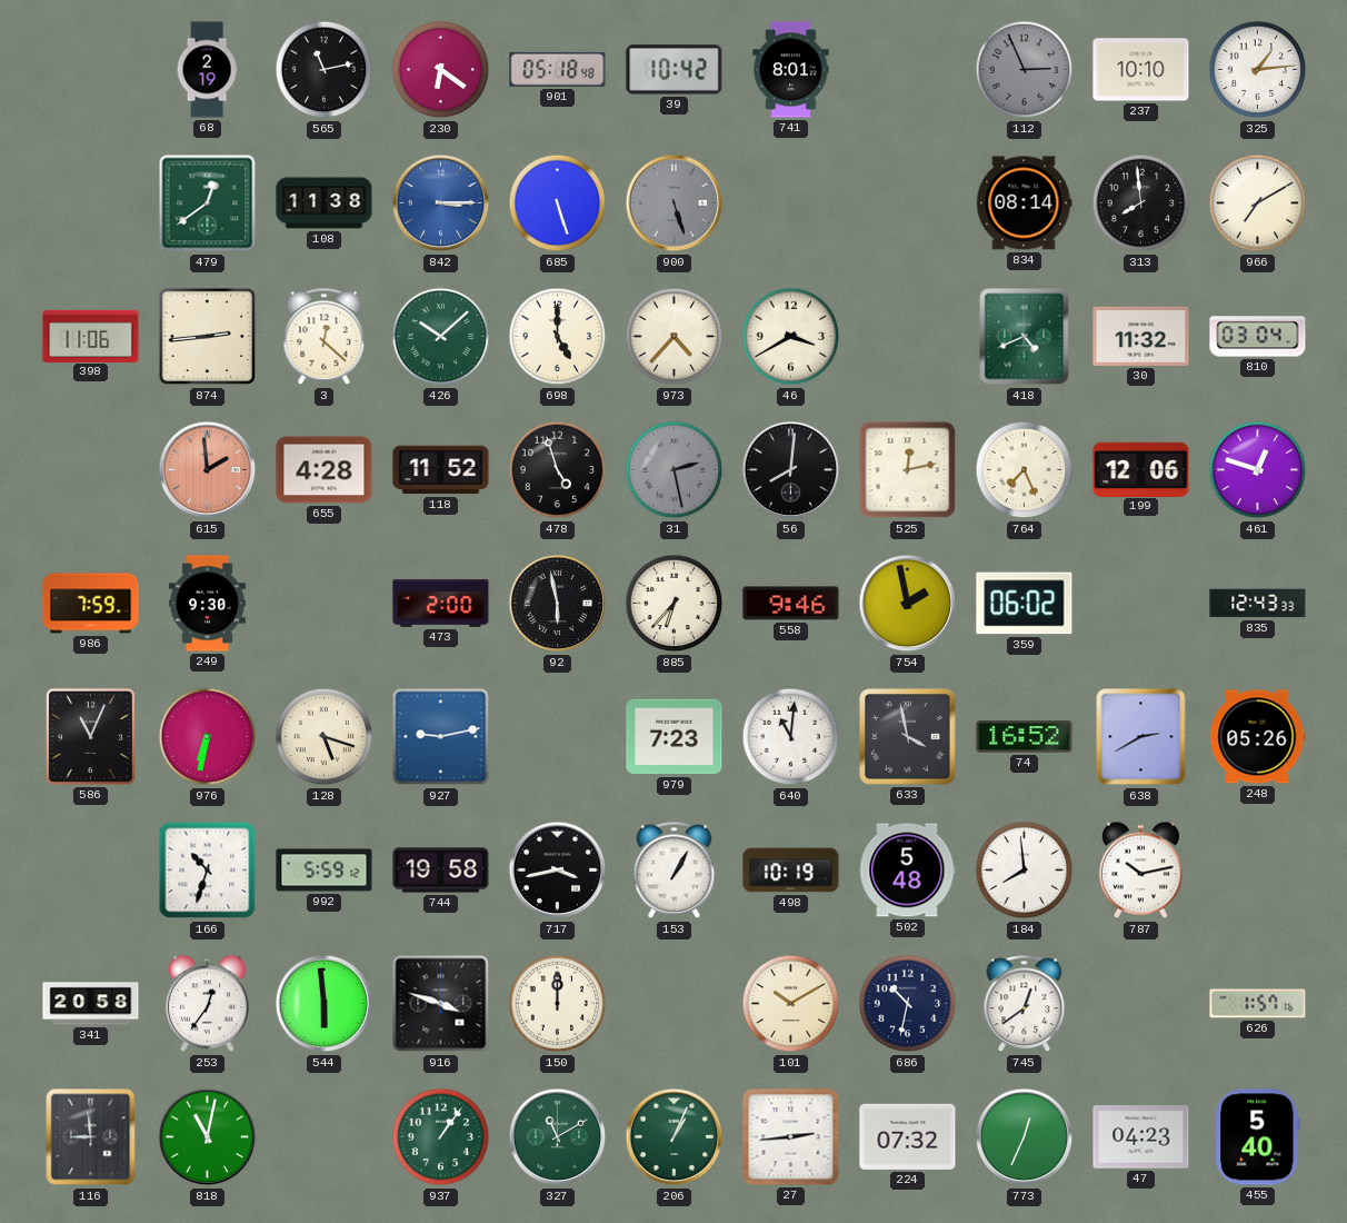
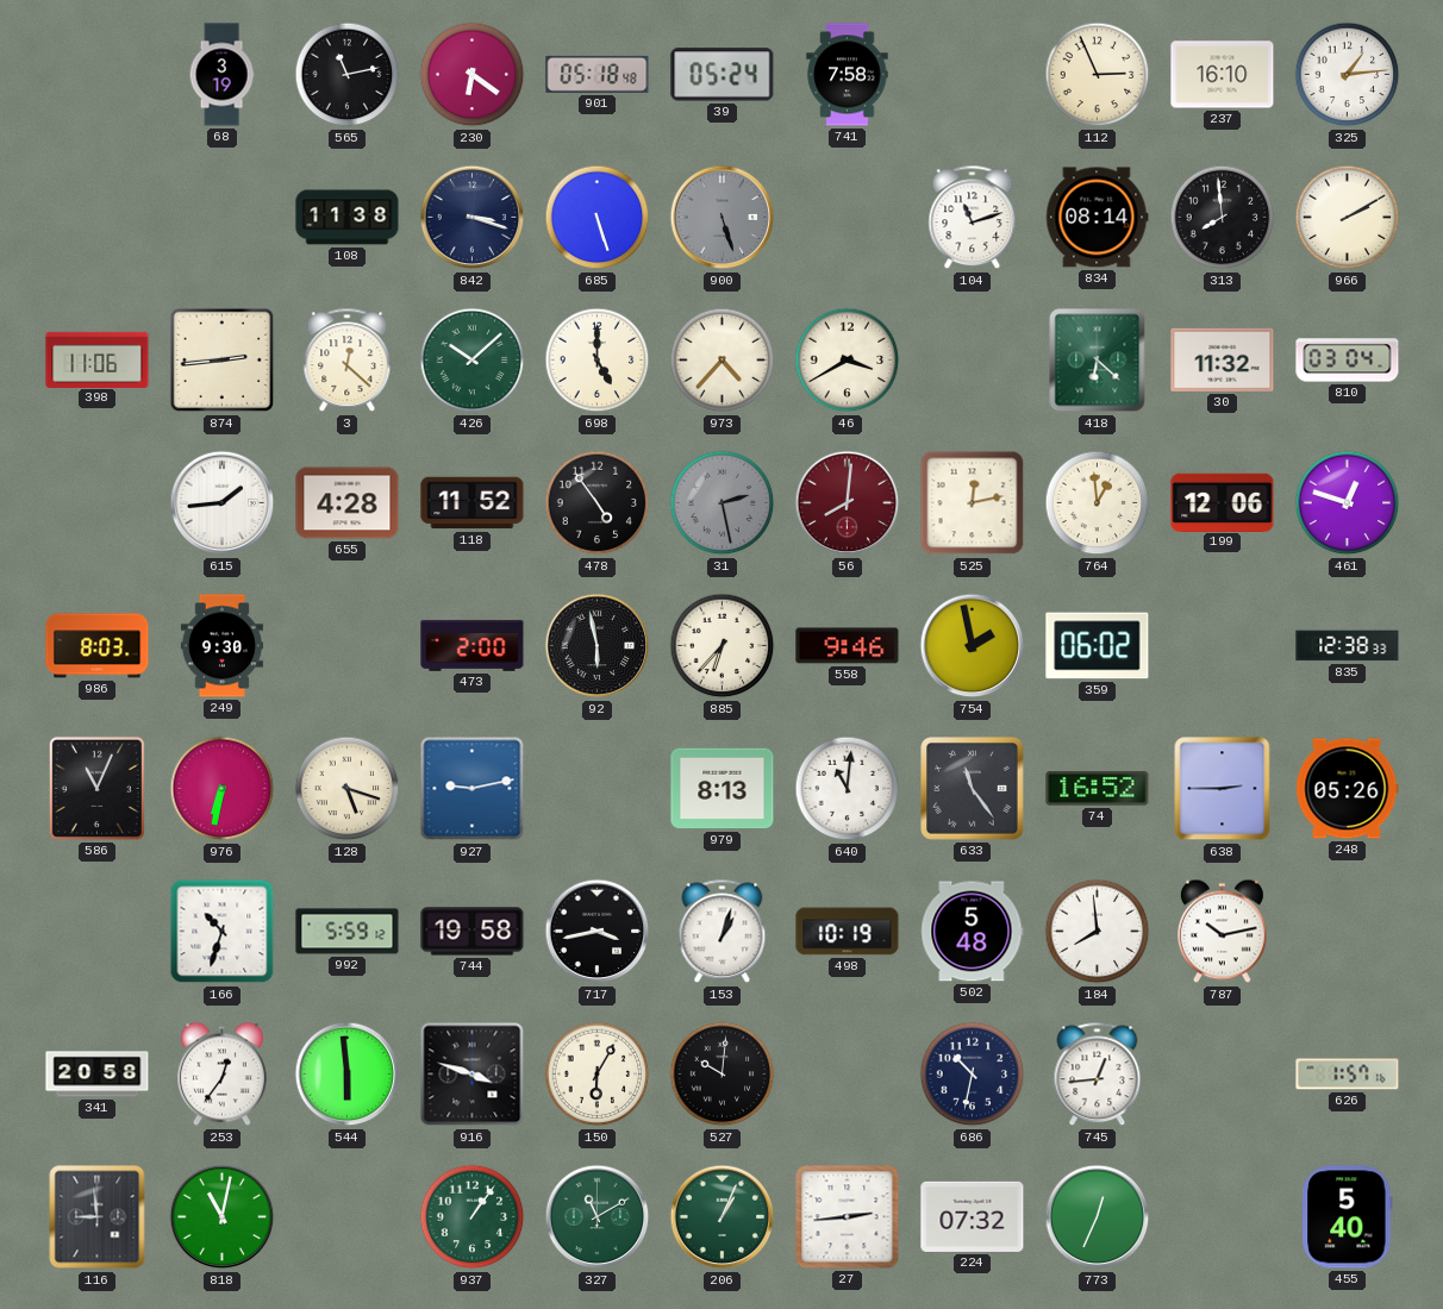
68: 2:19 -> 3:19 (221, 75)
39: 10:42 -> 05:24 (723, 75)
741: 8:01 -> 7:58 (848, 75)
112 dial: grey -> cream (1098, 75)
237: 10:10 -> 16:10 (1223, 75)
479: 12:39 -> none (208, 203)
842: 3:15 -> 3:18 (473, 218)
842 dial: blue -> navy (473, 218)
104: none -> 11:12 (973, 218)
966: 7:10 -> 2:10 (1348, 218)
418: 4:41 -> 6:22 (1098, 361)
615: 1:59 -> 1:44 (223, 503)
615 dial: salmon -> white (223, 503)
478: 4:57 -> 4:54 (598, 503)
56 dial: black -> burgundy (848, 503)
764: 7:26 -> 12:59 (1098, 503)
986: 7:59 -> 8:03 (98, 646)
835: 12:43 -> 12:38 (1348, 646)
979: 7:23 -> 8:13 (723, 789)
633: 3:58 -> 11:24 (973, 789)
638: 2:40 -> 2:45 (1223, 789)
153: 1:05 -> 1:03 (723, 932)
150: 12:00 -> 6:05 (598, 1075)
527: none -> 10:01 (723, 1075)
101: 10:10 -> none (791, 1004)
745: 12:39 -> 12:44 (1098, 1075)
47: 04:23 -> none (1141, 1137)
